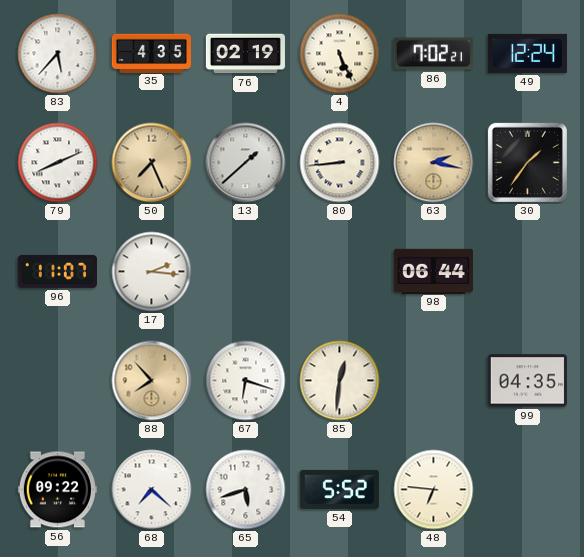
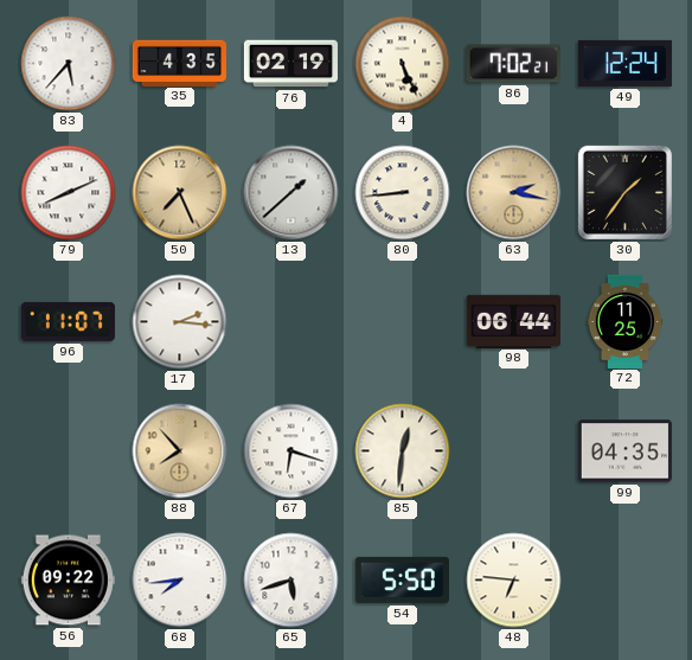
72: none -> 11:25 (626, 321)
68: 7:22 -> 7:44 (180, 581)
54: 5:52 -> 5:50 (402, 579)
